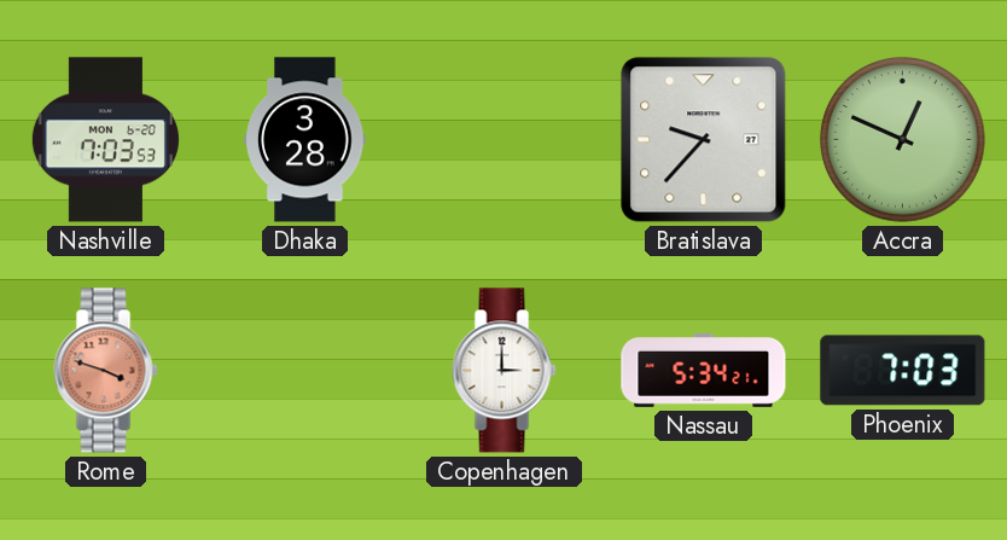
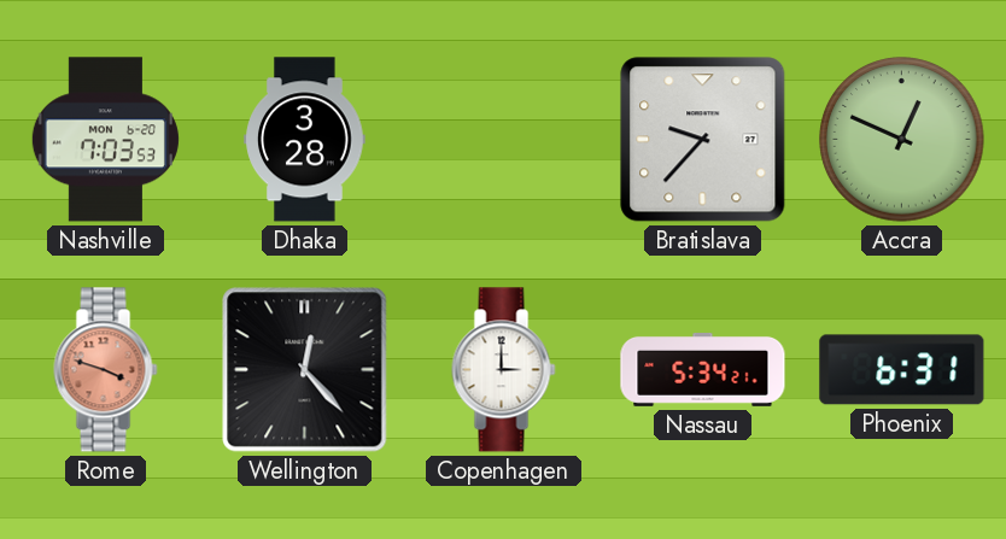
Wellington: none -> 12:23 (305, 370)
Phoenix: 7:03 -> 6:31 (902, 370)
